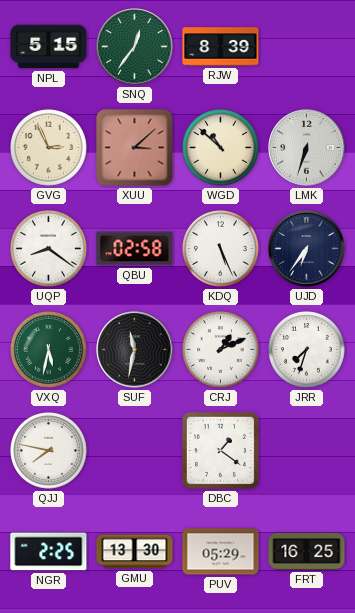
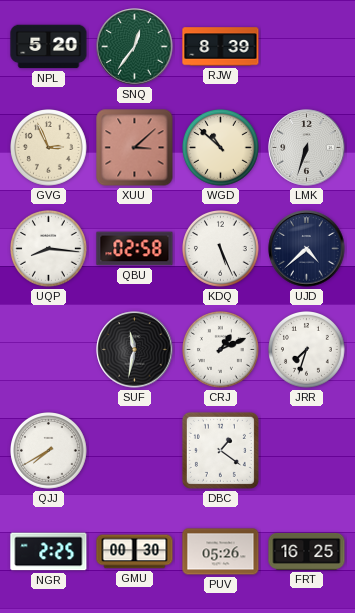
NPL: 5:15 -> 5:20 (49, 47)
UQP: 8:21 -> 8:16 (49, 249)
UJD: 6:36 -> 4:38 (307, 249)
VXQ: 5:32 -> none (49, 350)
QJJ: 7:47 -> 7:40 (49, 451)
GMU: 13:30 -> 00:30 (135, 552)
PUV: 05:29 -> 05:26 (221, 552)
